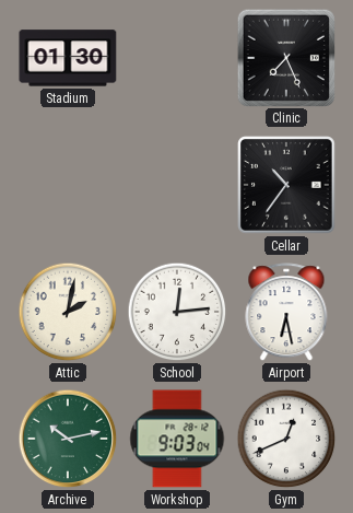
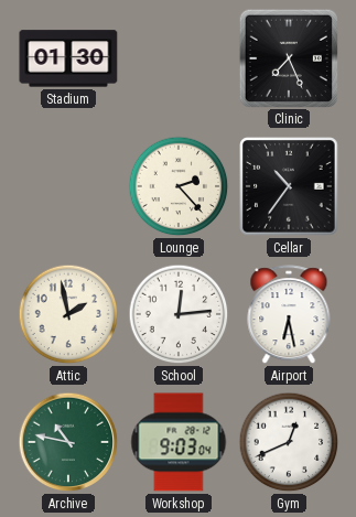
Lounge: none -> 2:23 (179, 186)
Attic: 2:02 -> 1:58 (68, 314)
Archive: 10:13 -> 10:47 (68, 442)
